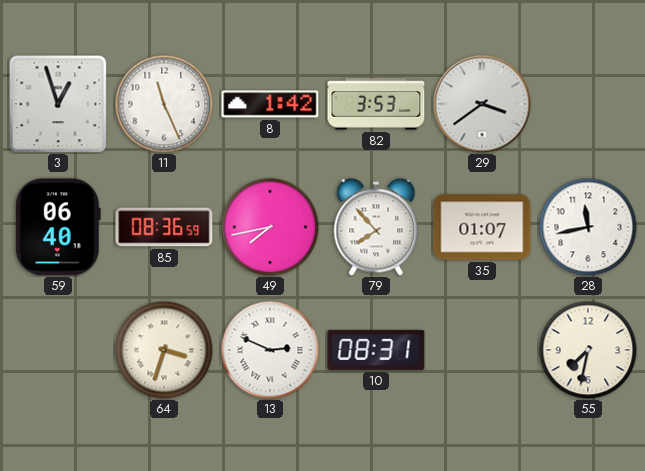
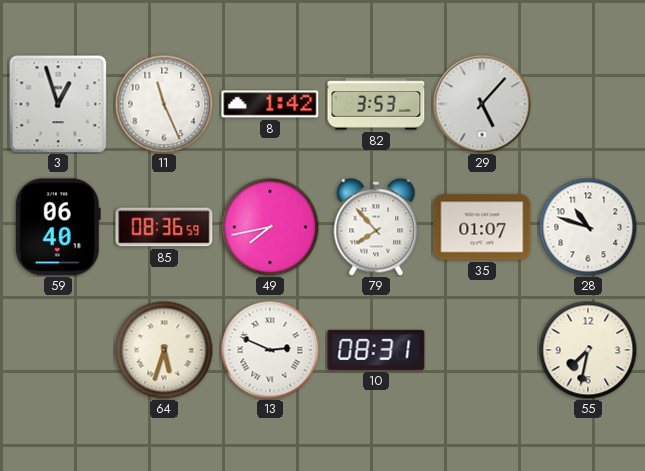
29: 3:39 -> 5:07 (482, 104)
28: 11:43 -> 10:48 (588, 227)
64: 3:33 -> 5:33 (164, 350)
